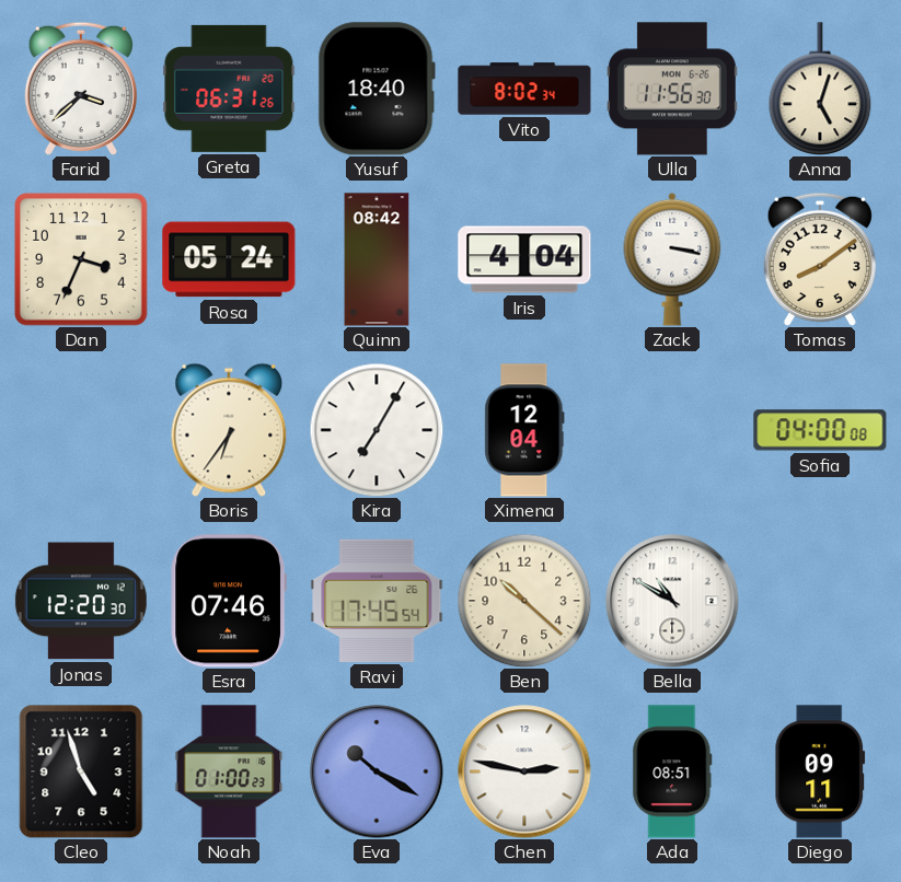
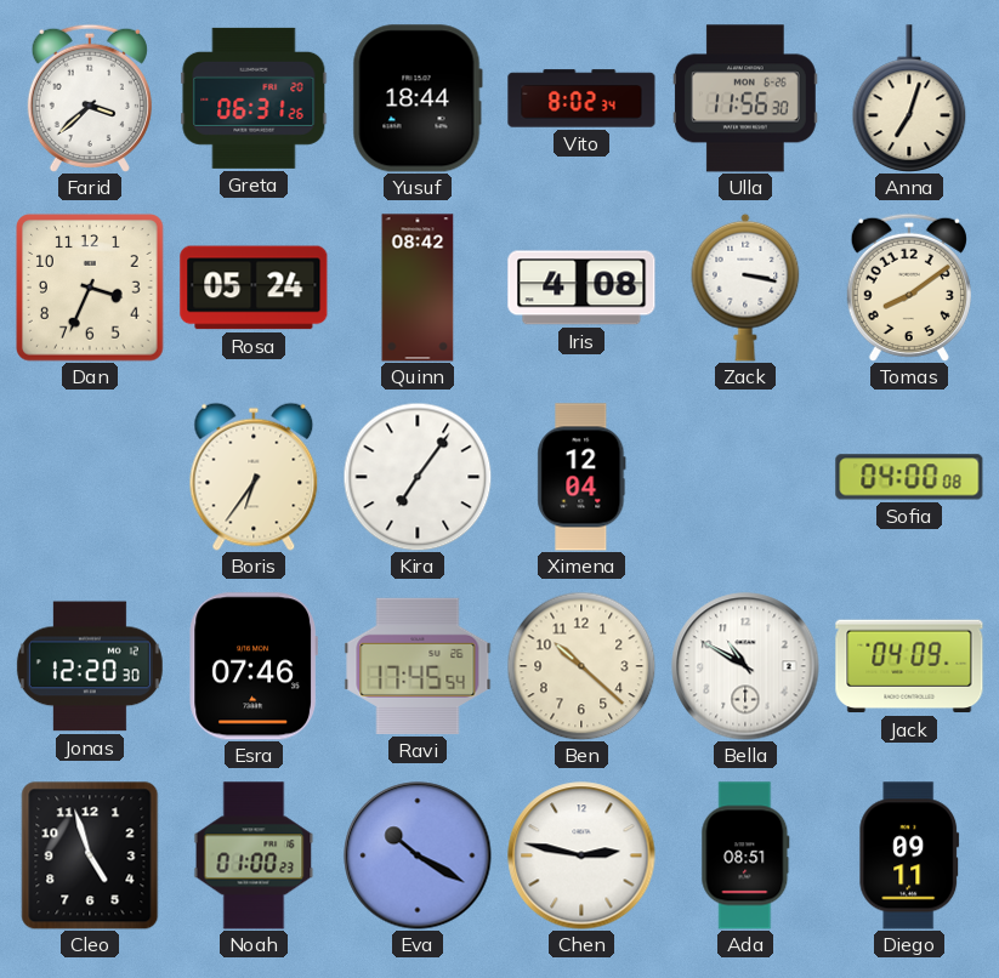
Yusuf: 18:40 -> 18:44 (418, 98)
Anna: 5:03 -> 7:03 (909, 98)
Iris: 4:04 -> 4:08 (581, 288)
Kira: 7:05 -> 7:06 (418, 477)
Jack: none -> 04:09 (909, 666)
